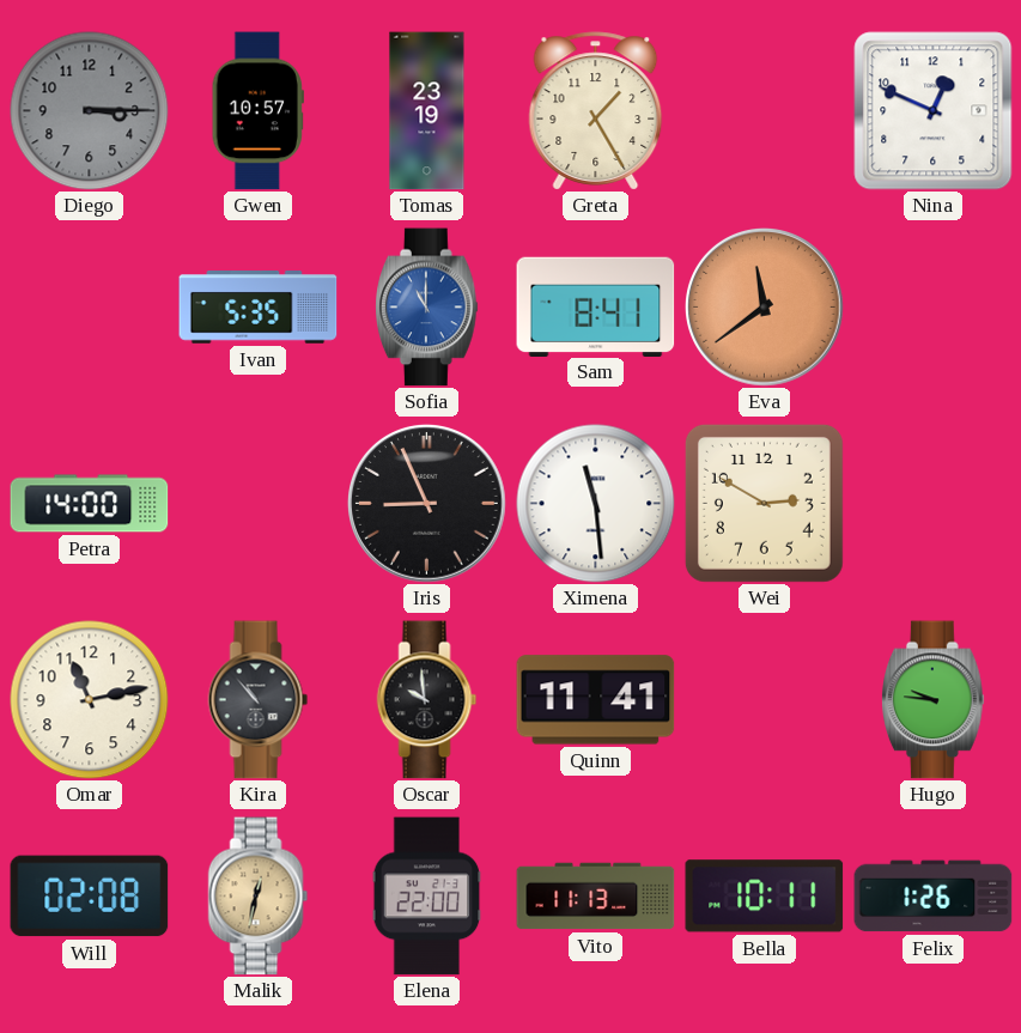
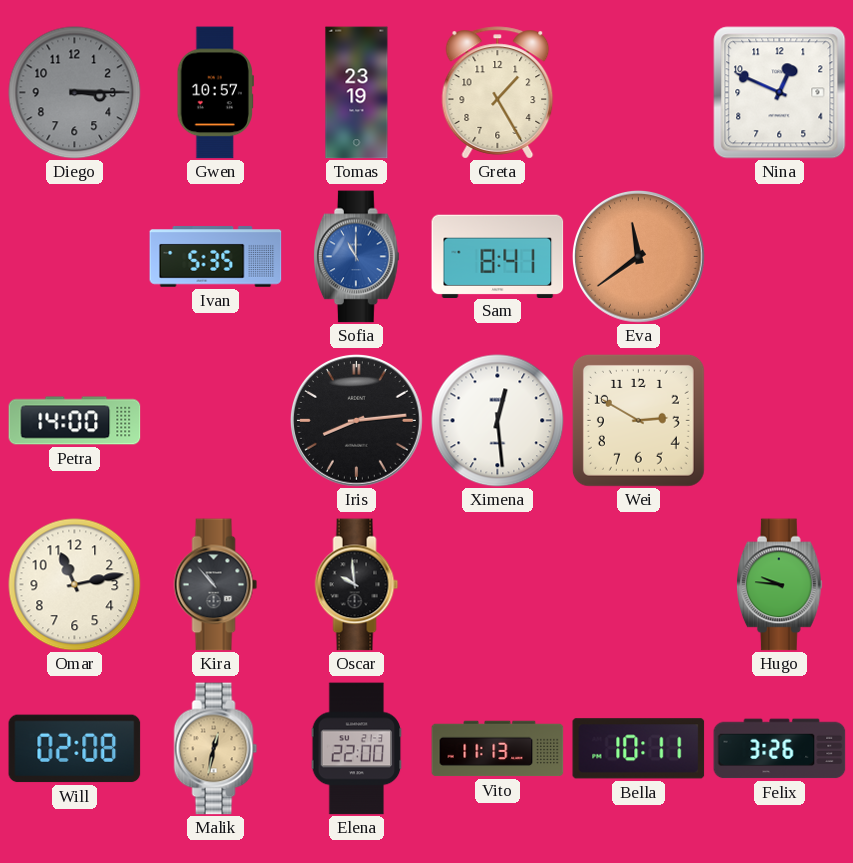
Iris: 8:56 -> 8:14 (357, 421)
Ximena: 11:29 -> 12:29 (498, 421)
Quinn: 11:41 -> none (596, 700)
Felix: 1:26 -> 3:26 (780, 749)
